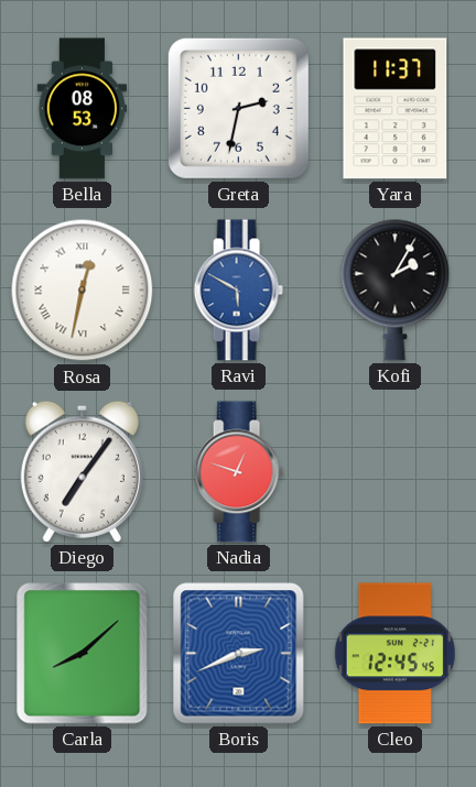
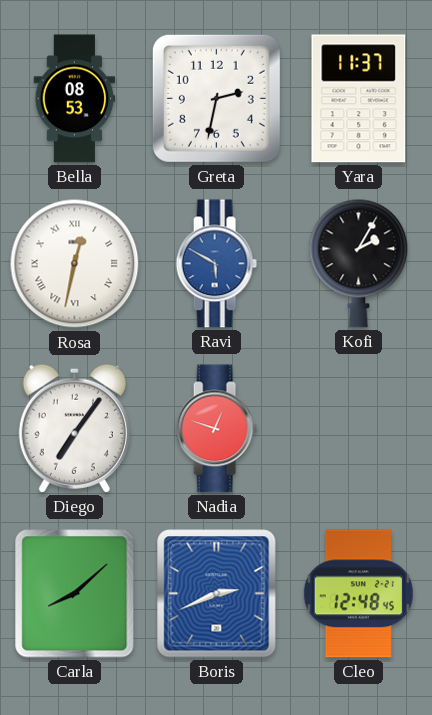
Cleo: 12:45 -> 12:48 (358, 594)
